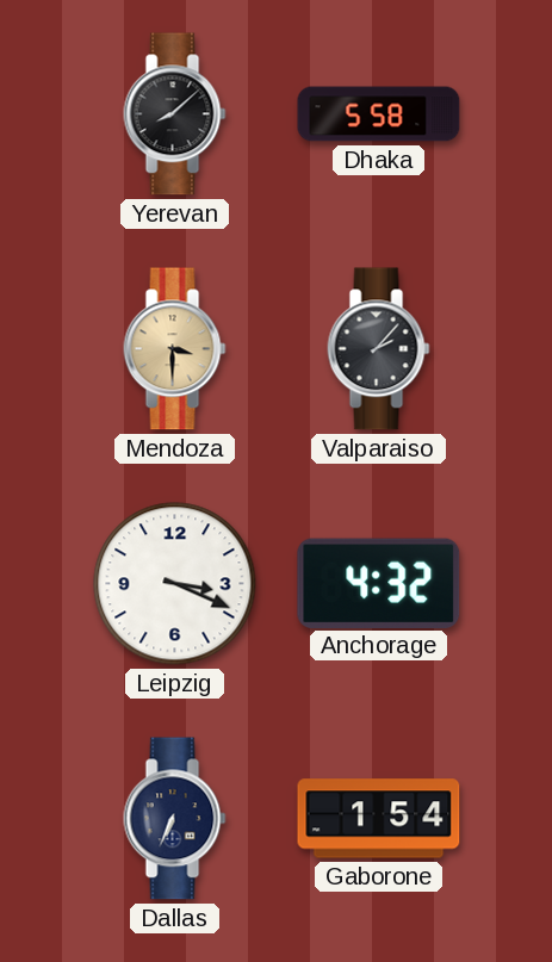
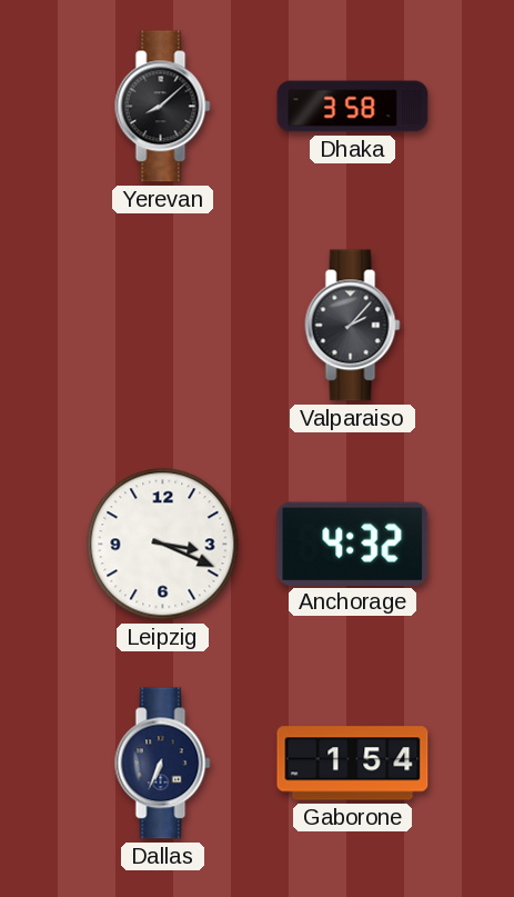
Dhaka: 5:58 -> 3:58 (353, 107)
Mendoza: 3:30 -> none (175, 349)
